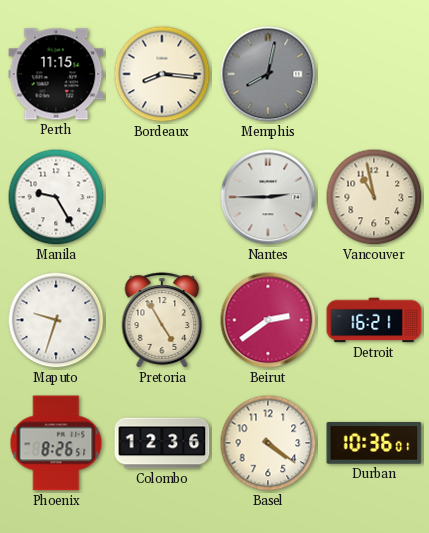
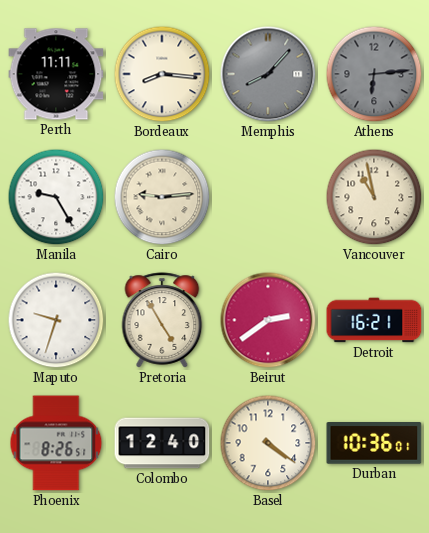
Perth: 11:15 -> 11:11 (56, 74)
Memphis: 8:02 -> 8:07 (268, 74)
Athens: none -> 6:14 (374, 74)
Cairo: none -> 9:14 (162, 197)
Nantes: 2:45 -> none (268, 197)
Colombo: 12:36 -> 12:40 (162, 443)
